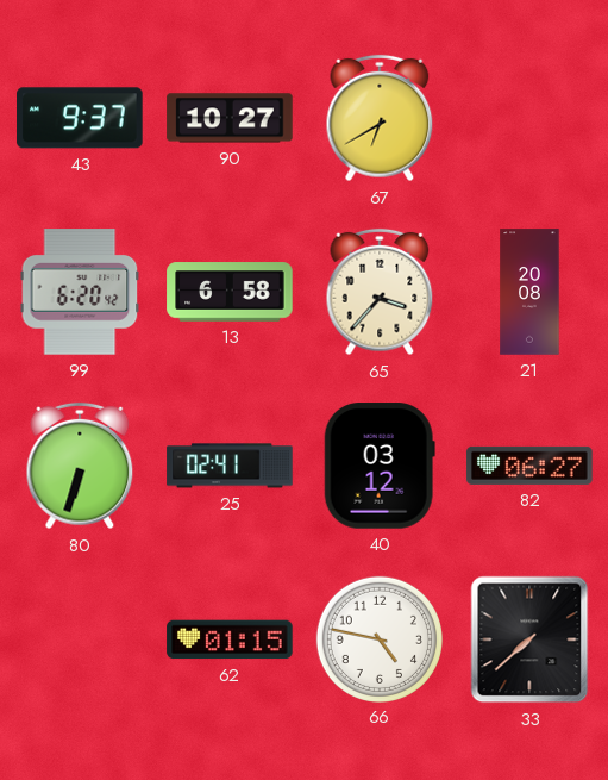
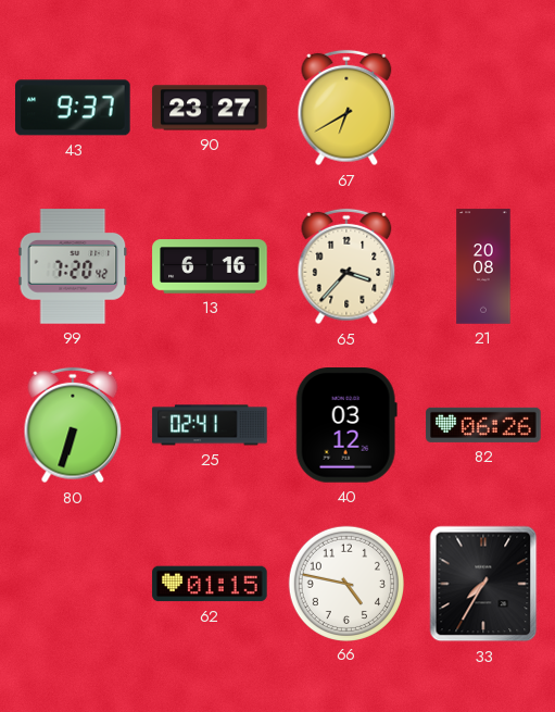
90: 10:27 -> 23:27 (210, 108)
99: 6:20 -> 7:20 (73, 266)
13: 6:58 -> 6:16 (210, 266)
82: 06:27 -> 06:26 (483, 425)
33: 7:38 -> 7:35 (483, 584)
